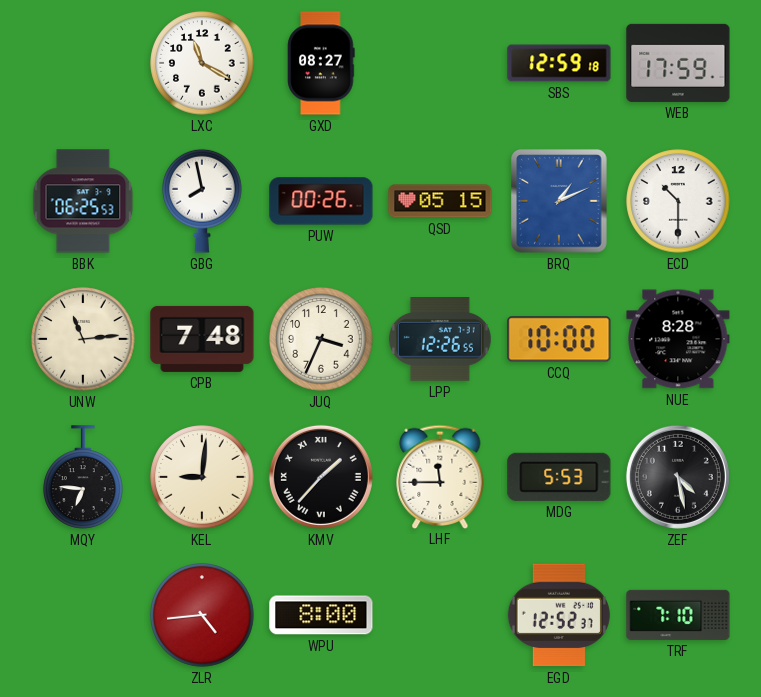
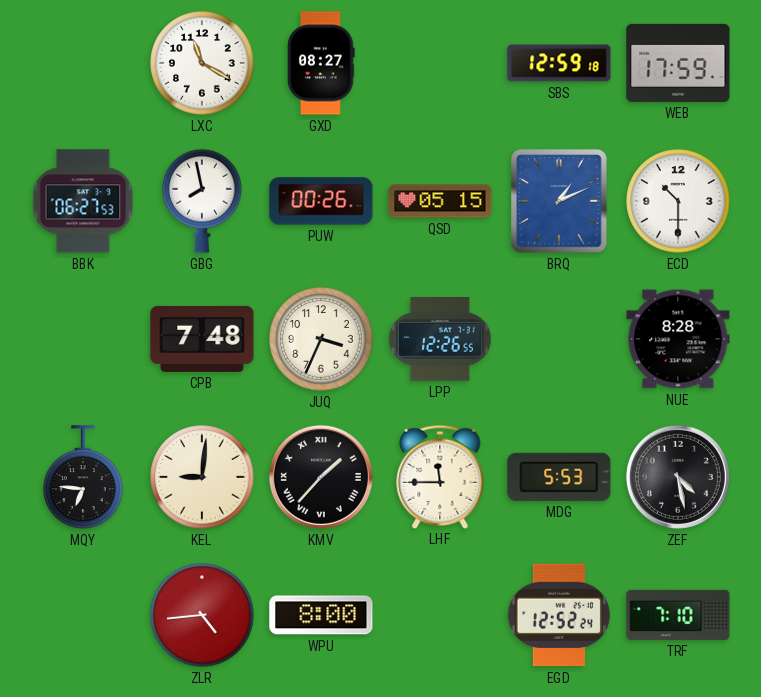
BBK: 06:25 -> 06:27 (83, 201)
UNW: 11:14 -> none (83, 339)
CCQ: 10:00 -> none (559, 339)
EGD: 12:52:37 -> 12:52:24 (559, 615)
